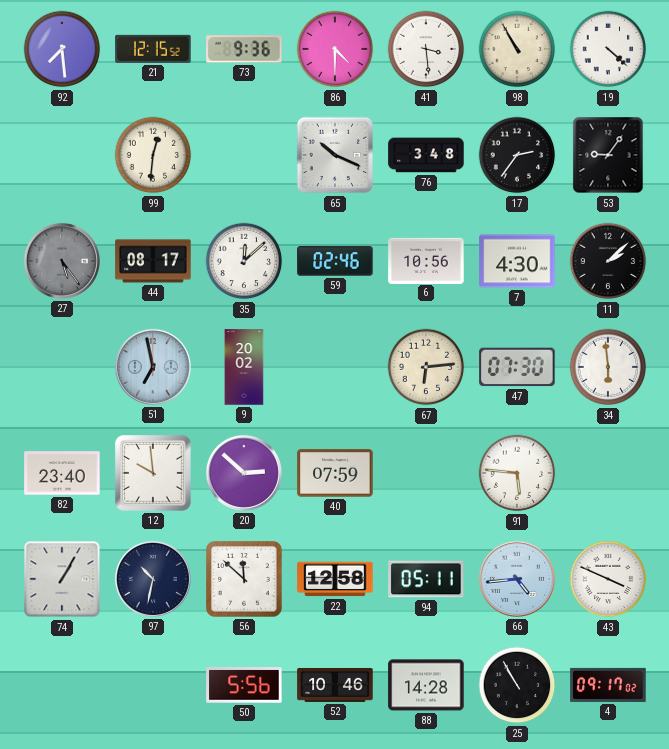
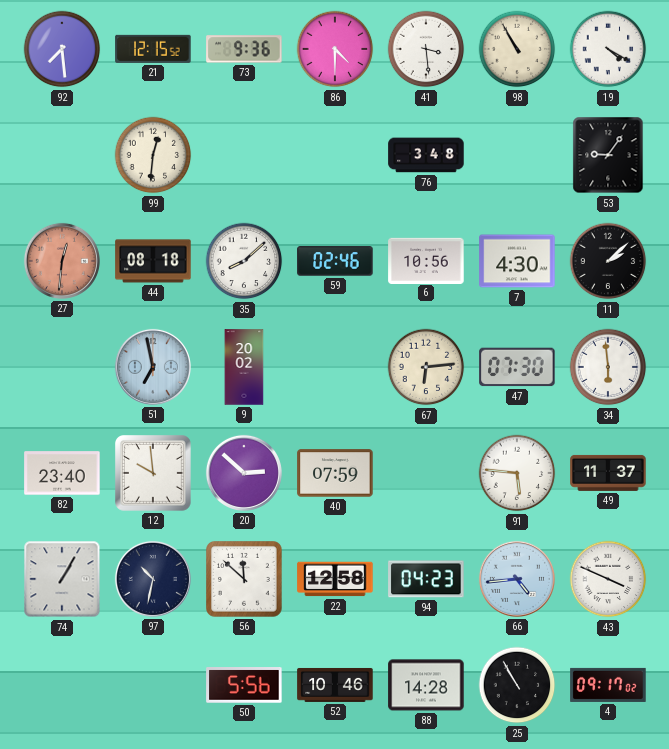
19: 4:22 -> 4:20 (608, 49)
65: 10:19 -> none (335, 155)
17: 2:36 -> none (517, 155)
27: 5:24 -> 12:31 (62, 261)
27 dial: grey -> salmon (62, 261)
44: 08:17 -> 08:18 (153, 261)
35: 12:08 -> 8:08 (244, 261)
49: none -> 11:37 (608, 473)
94: 05:11 -> 04:23 (426, 579)
